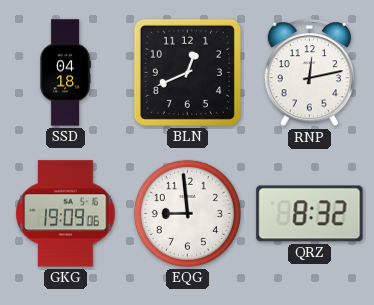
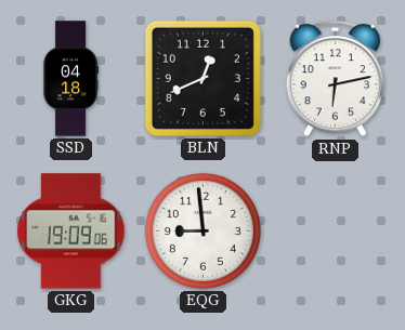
RNP: 12:13 -> 6:13 (336, 79)
QRZ: 8:32 -> none (310, 214)
